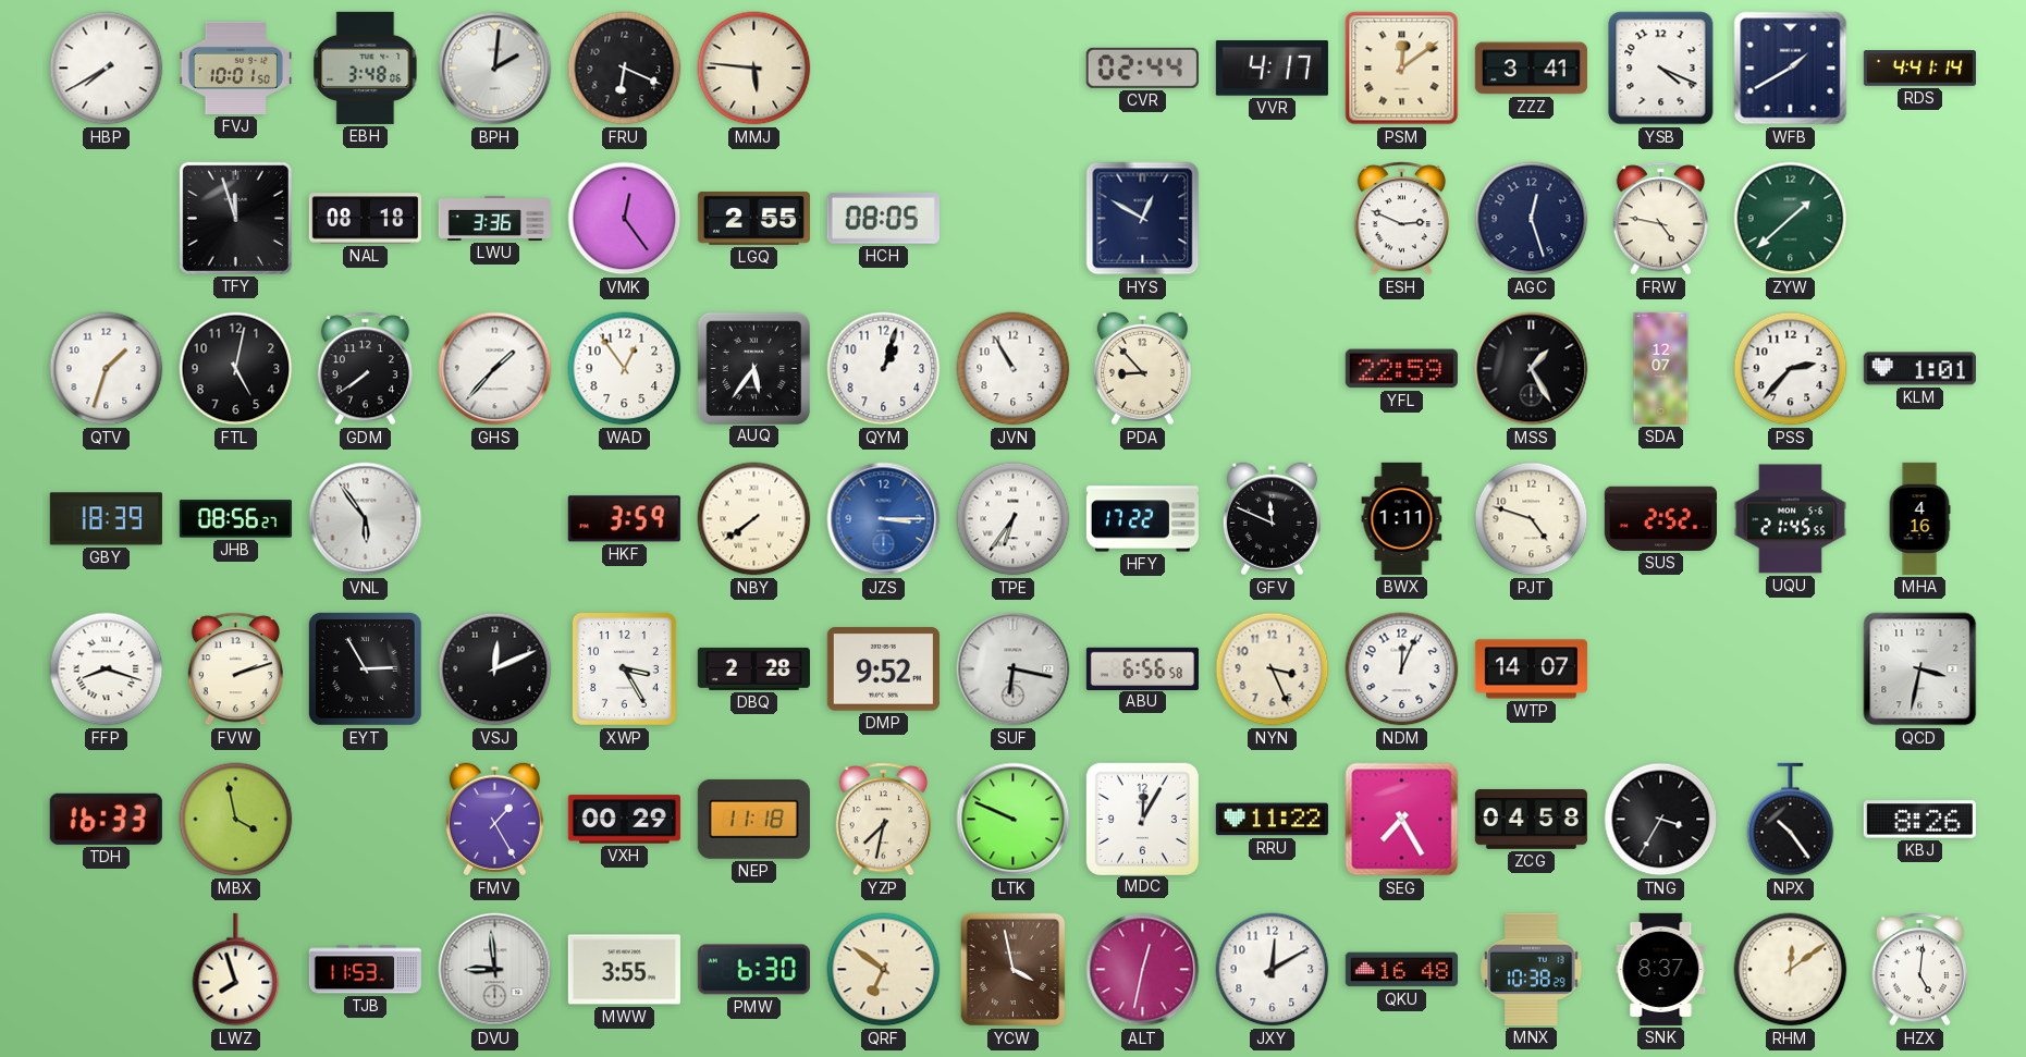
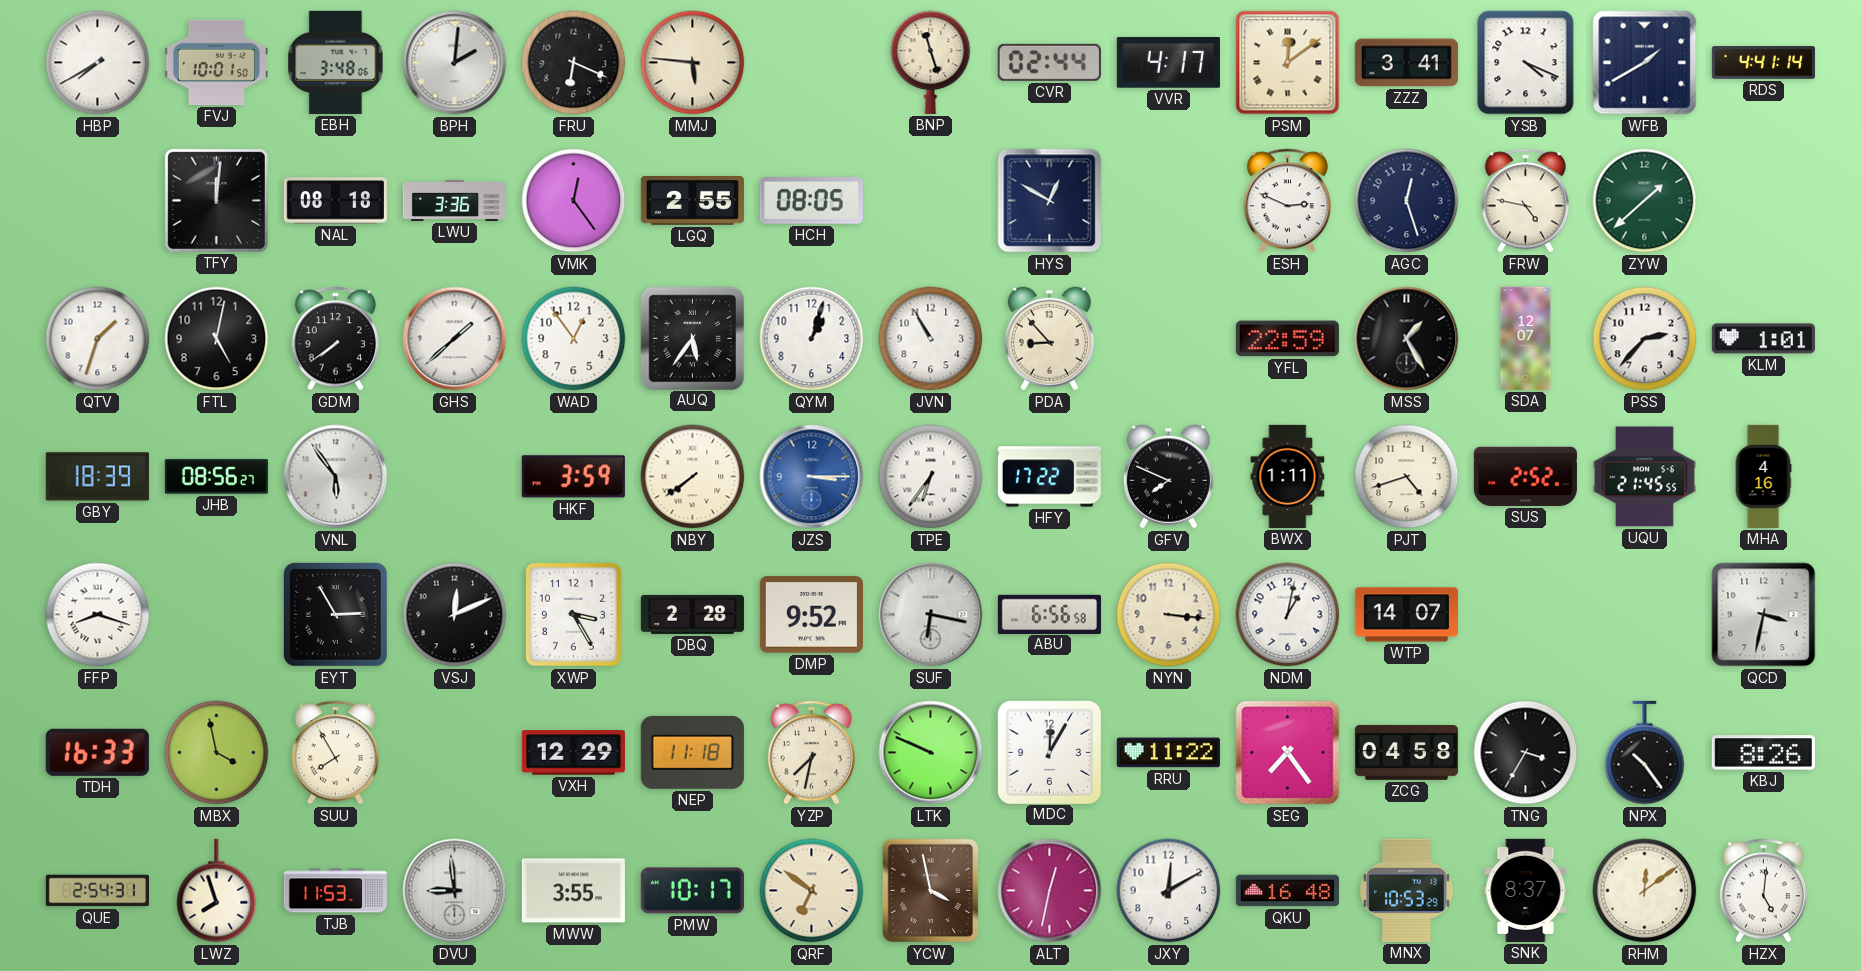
BNP: none -> 11:27 (931, 62)
TFY: 11:57 -> 12:01 (216, 200)
GHS: 1:37 -> 1:38 (455, 339)
GFV: 11:49 -> 7:49 (1168, 477)
PJT: 4:48 -> 4:42 (1407, 477)
FVW: 2:12 -> none (235, 669)
NYN: 3:26 -> 3:16 (1169, 615)
NDM: 12:04 -> 1:02 (1288, 615)
SUU: none -> 7:55 (335, 753)
FMV: 1:25 -> none (494, 820)
VXH: 00:29 -> 12:29 (573, 753)
SEG: 7:25 -> 7:24 (1288, 753)
QUE: none -> 2:54 (97, 891)
PMW: 6:30 -> 10:17 (692, 891)
MNX: 10:38 -> 10:53 (1407, 890)
